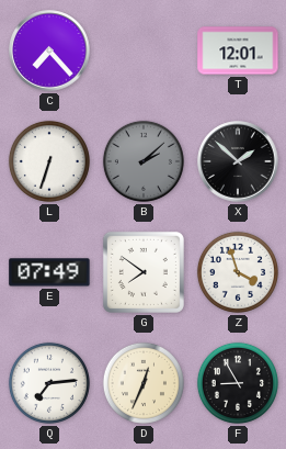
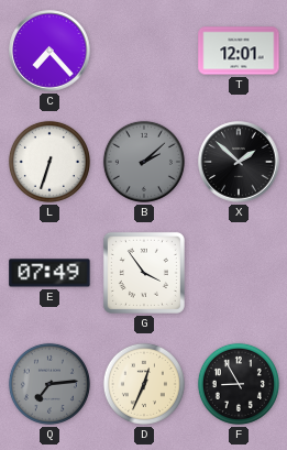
G: 7:51 -> 3:54 (144, 273)
Z: 3:57 -> none (238, 272)
Q dial: white -> grey (49, 384)
